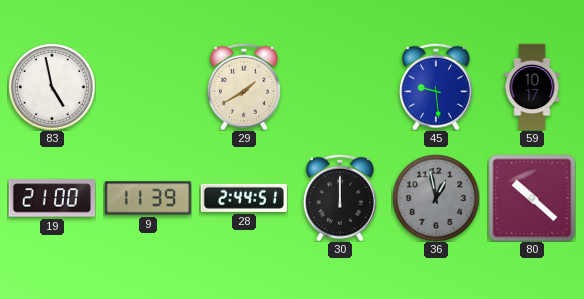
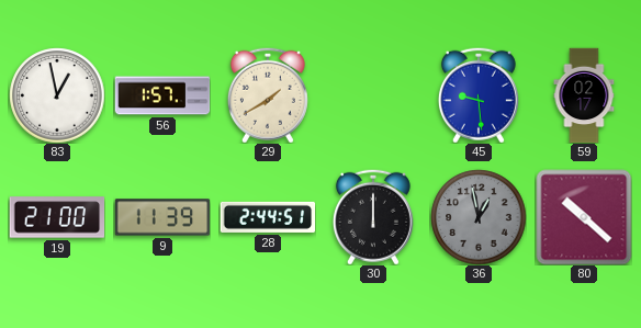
83: 4:58 -> 12:58 (57, 95)
56: none -> 1:57 (162, 95)
59: 10:17 -> 02:17 (584, 95)
